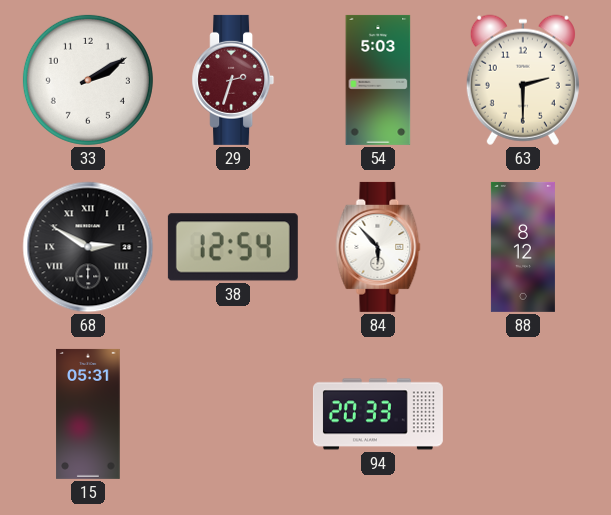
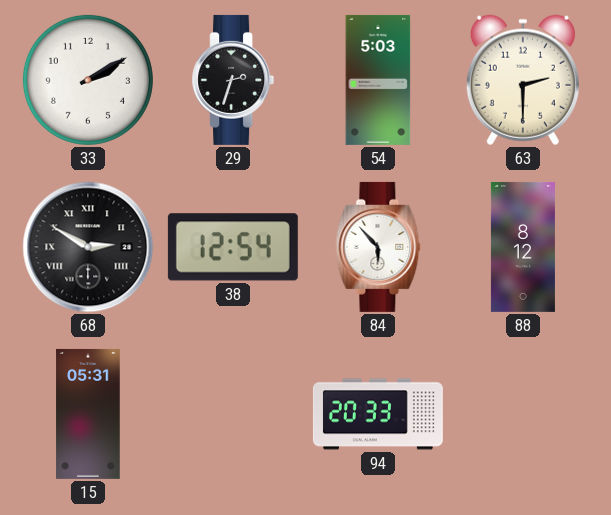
29 dial: burgundy -> black (233, 80)
